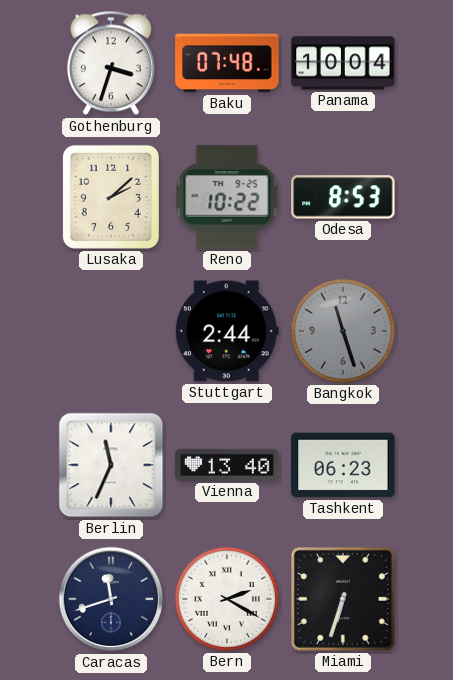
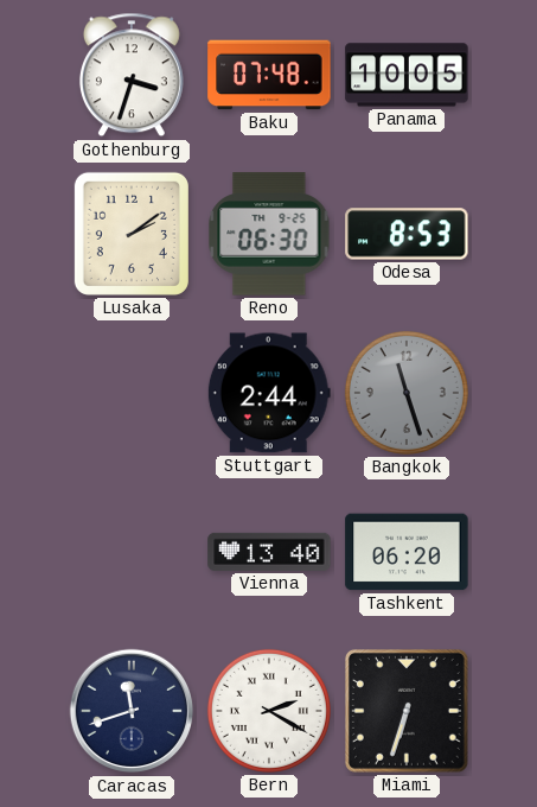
Panama: 10:04 -> 10:05 (407, 75)
Lusaka: 2:08 -> 2:09 (132, 234)
Reno: 10:22 -> 06:30 (269, 234)
Berlin: 11:34 -> none (111, 465)
Tashkent: 06:23 -> 06:20 (407, 552)
